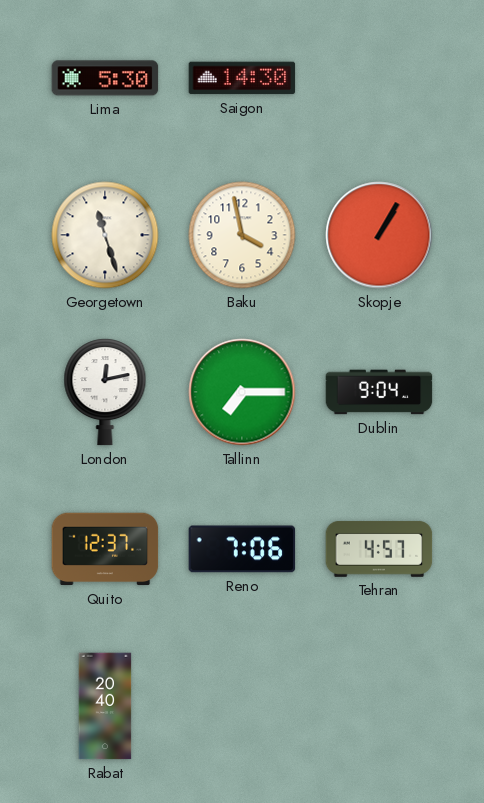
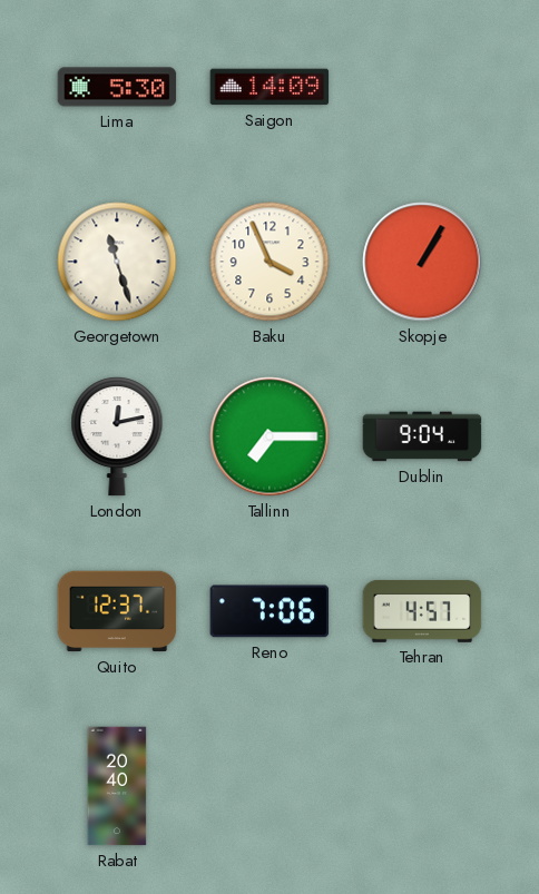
Saigon: 14:30 -> 14:09 (269, 87)
Baku: 3:58 -> 3:56 (269, 262)
